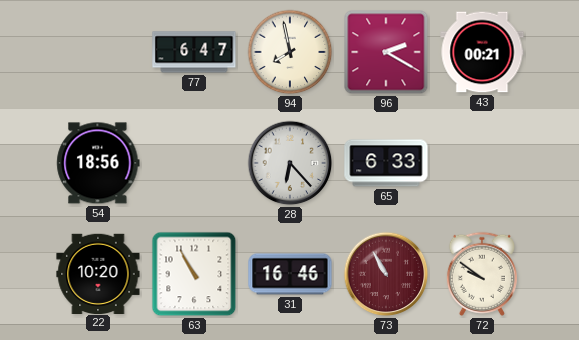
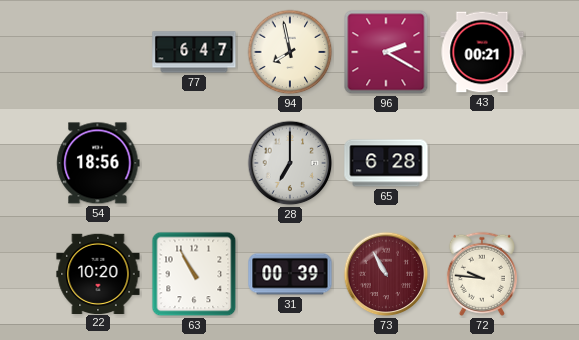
28: 6:23 -> 7:00 (290, 163)
65: 6:33 -> 6:28 (386, 163)
31: 16:46 -> 00:39 (290, 274)
72: 9:51 -> 9:46 (482, 274)
